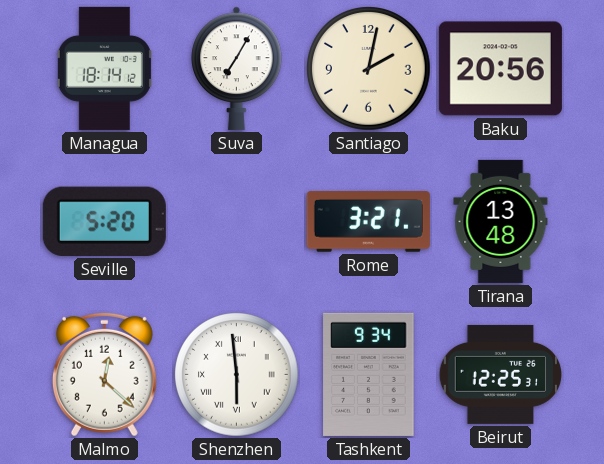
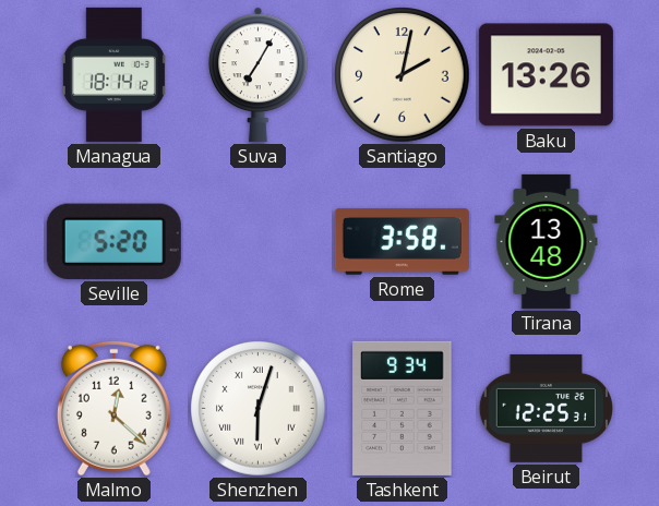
Baku: 20:56 -> 13:26 (546, 75)
Rome: 3:21 -> 3:58 (402, 241)
Shenzhen: 5:59 -> 6:03 (259, 409)
